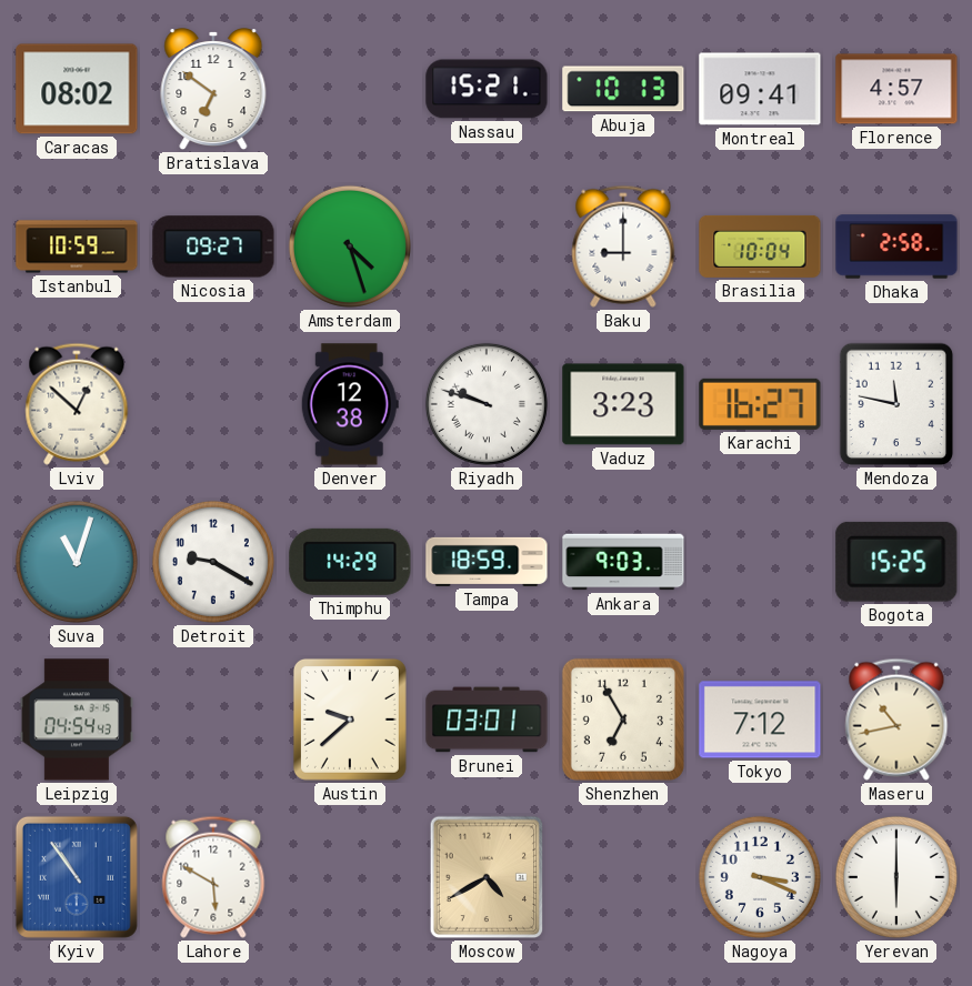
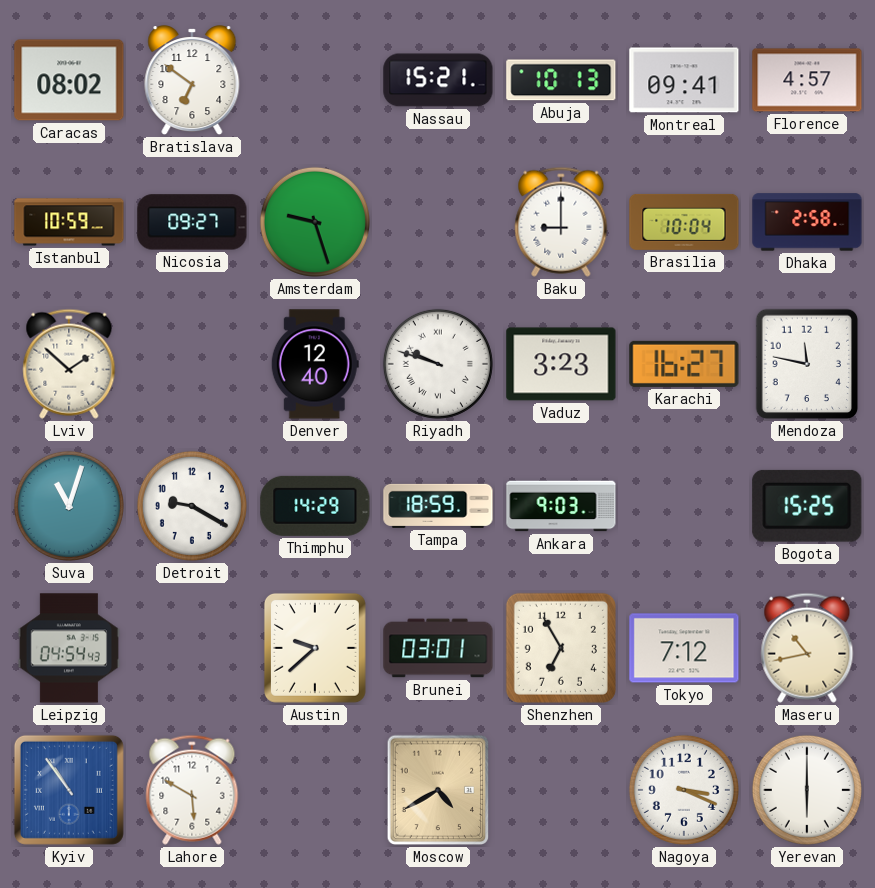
Amsterdam: 4:27 -> 9:27 (315, 222)
Lviv: 12:52 -> 1:52 (69, 364)
Denver: 12:38 -> 12:40 (315, 364)
